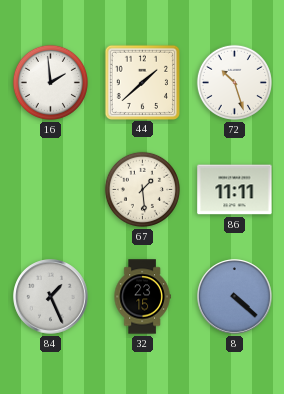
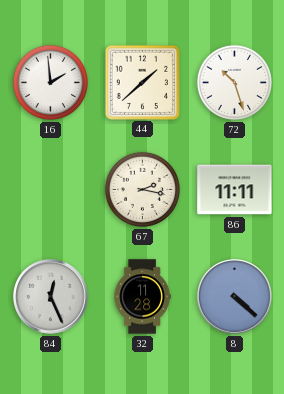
67: 1:29 -> 2:17 (142, 189)
84: 1:26 -> 12:26 (51, 297)
32: 23:15 -> 11:28 (142, 297)
